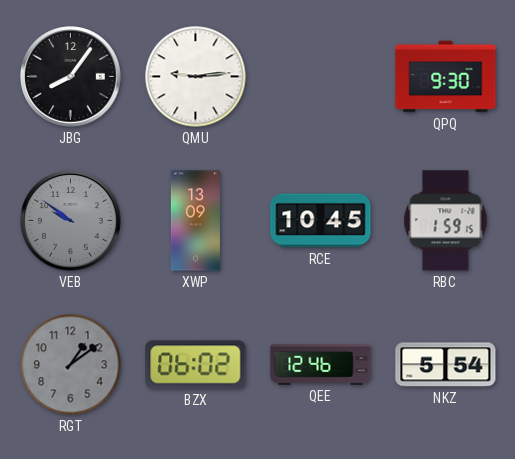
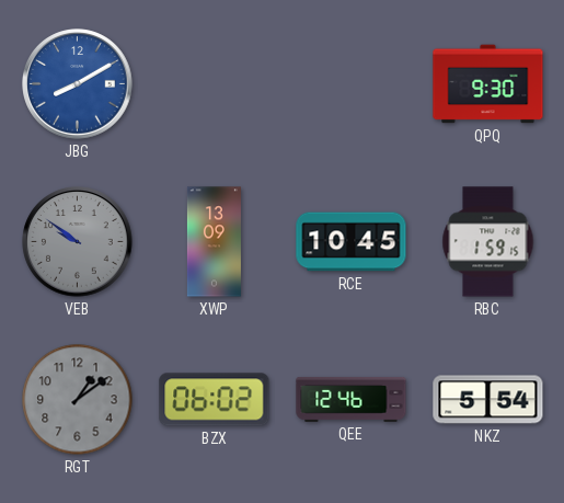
JBG: 8:06 -> 8:10 (78, 84)
JBG dial: black -> blue (78, 84)
QMU: 9:14 -> none (196, 77)
